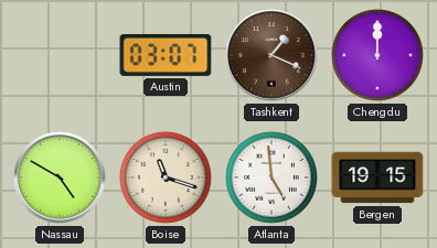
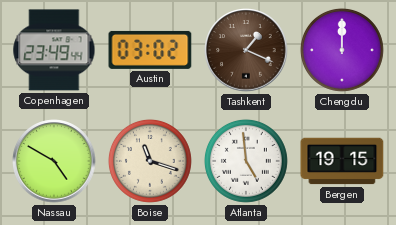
Copenhagen: none -> 23:49 (54, 50)
Austin: 03:07 -> 03:02 (150, 50)
